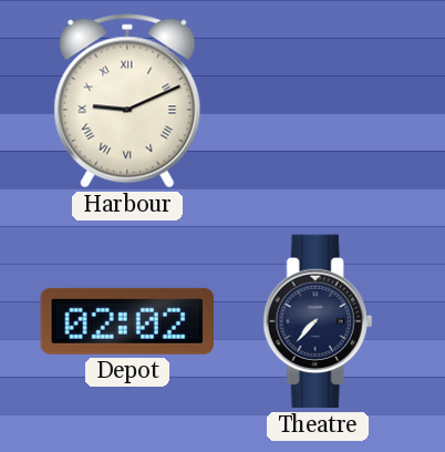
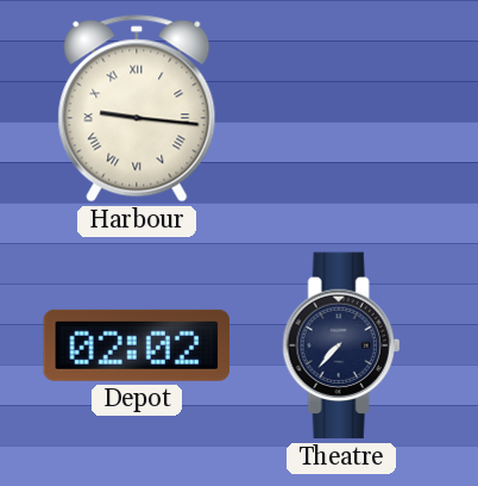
Harbour: 9:11 -> 9:16 (137, 108)
